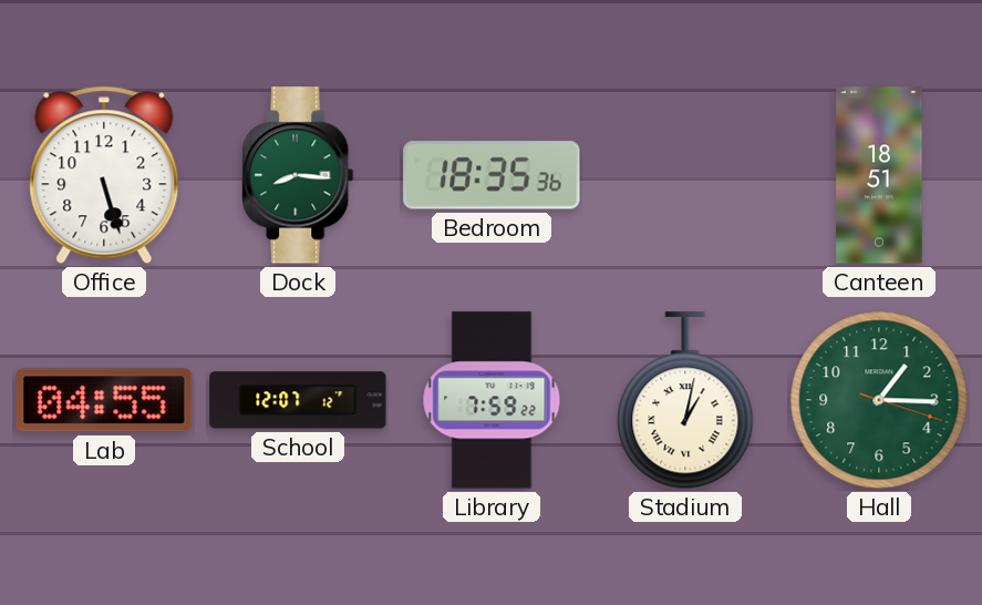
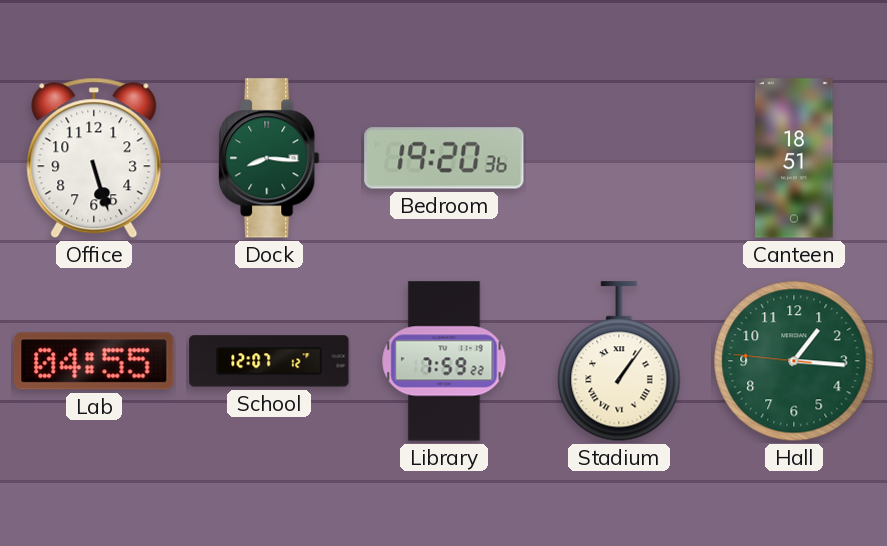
Bedroom: 18:35 -> 19:20 (444, 158)
Stadium: 1:02 -> 1:06 (619, 362)
Hall: 1:15:18 -> 1:15:46 (794, 361)
